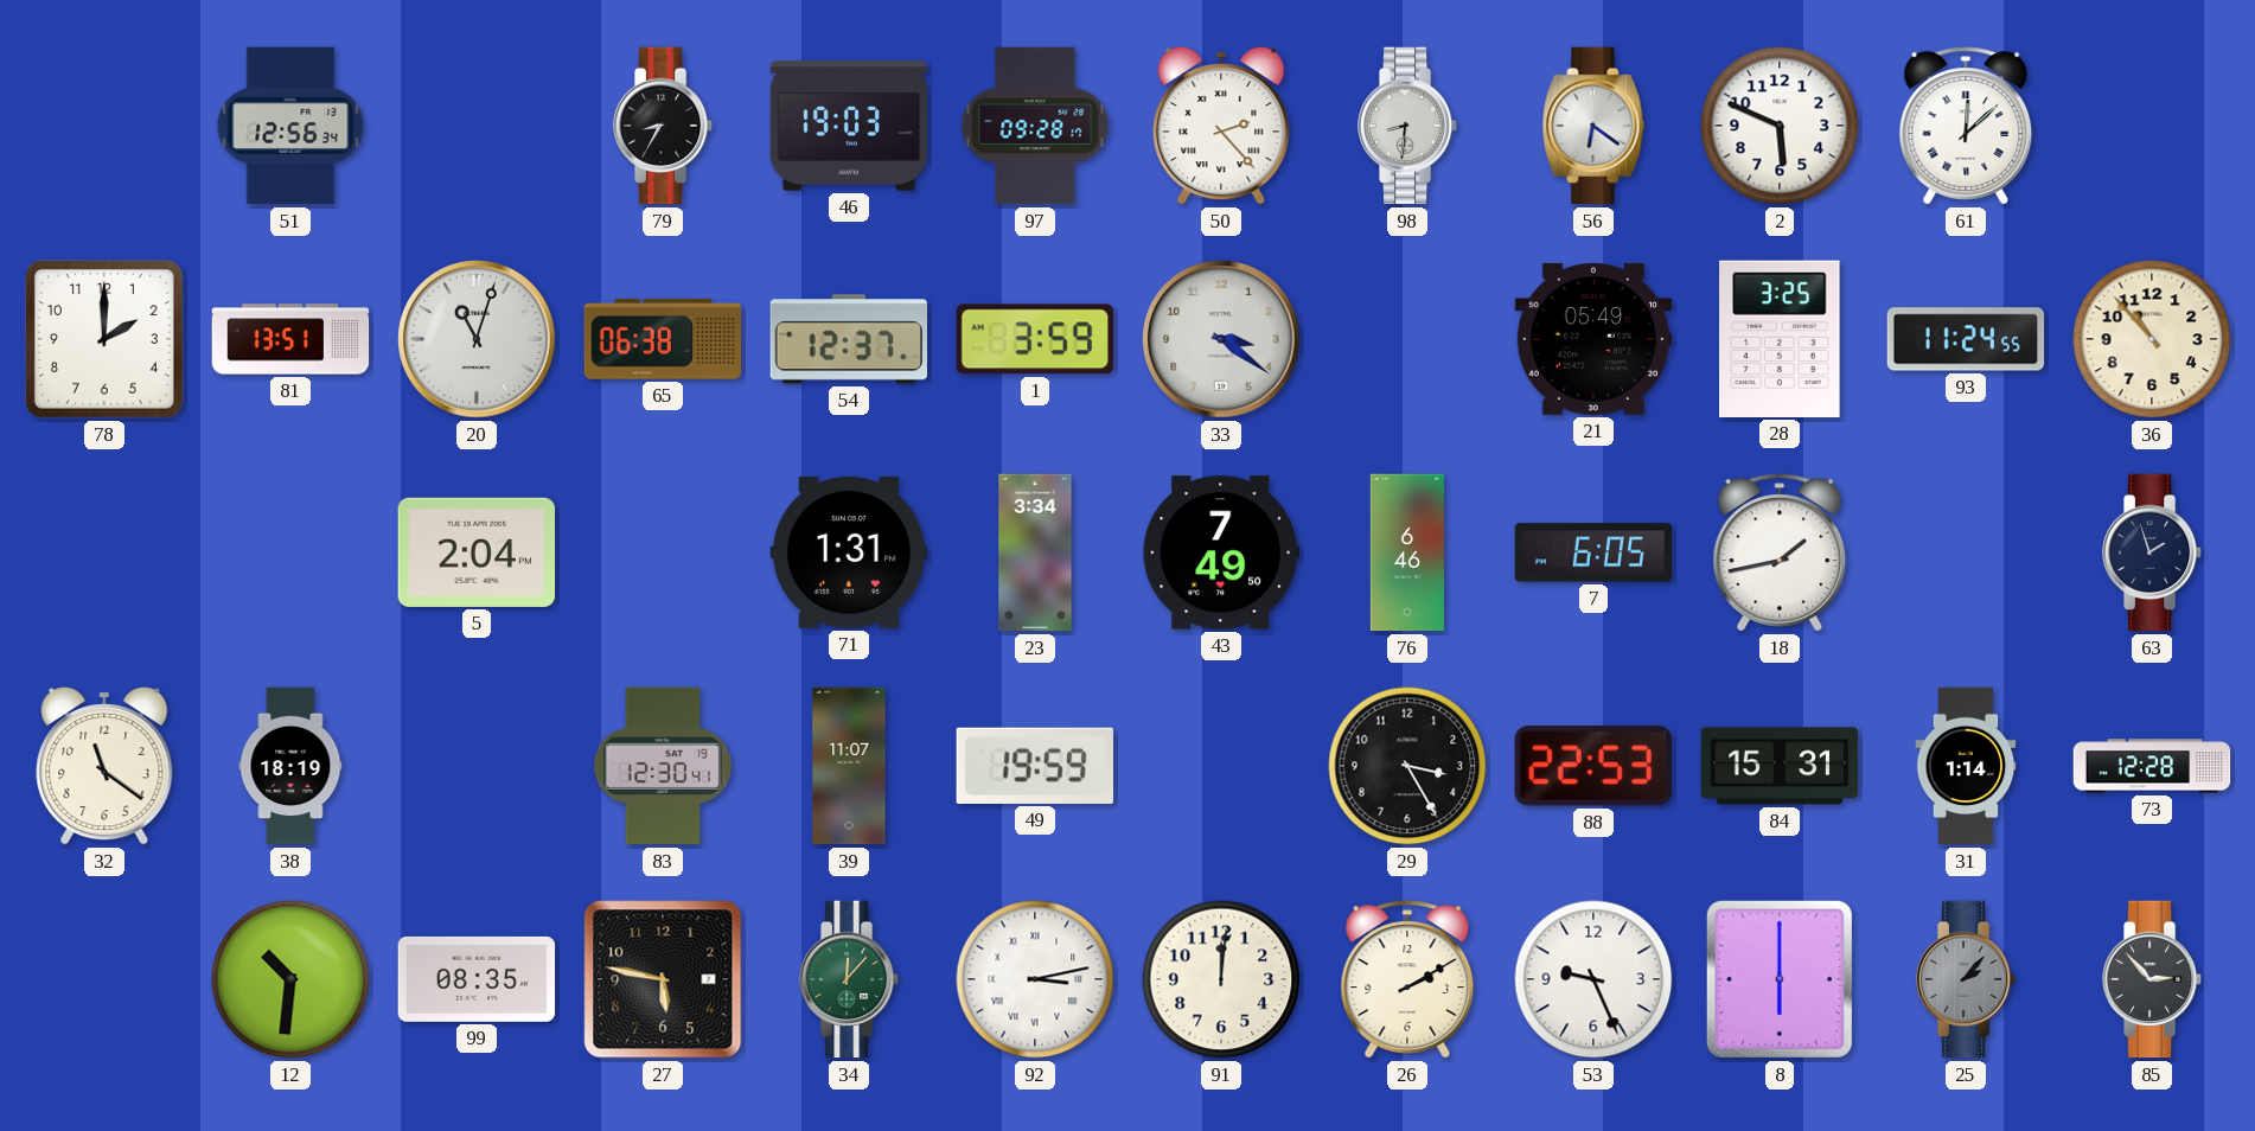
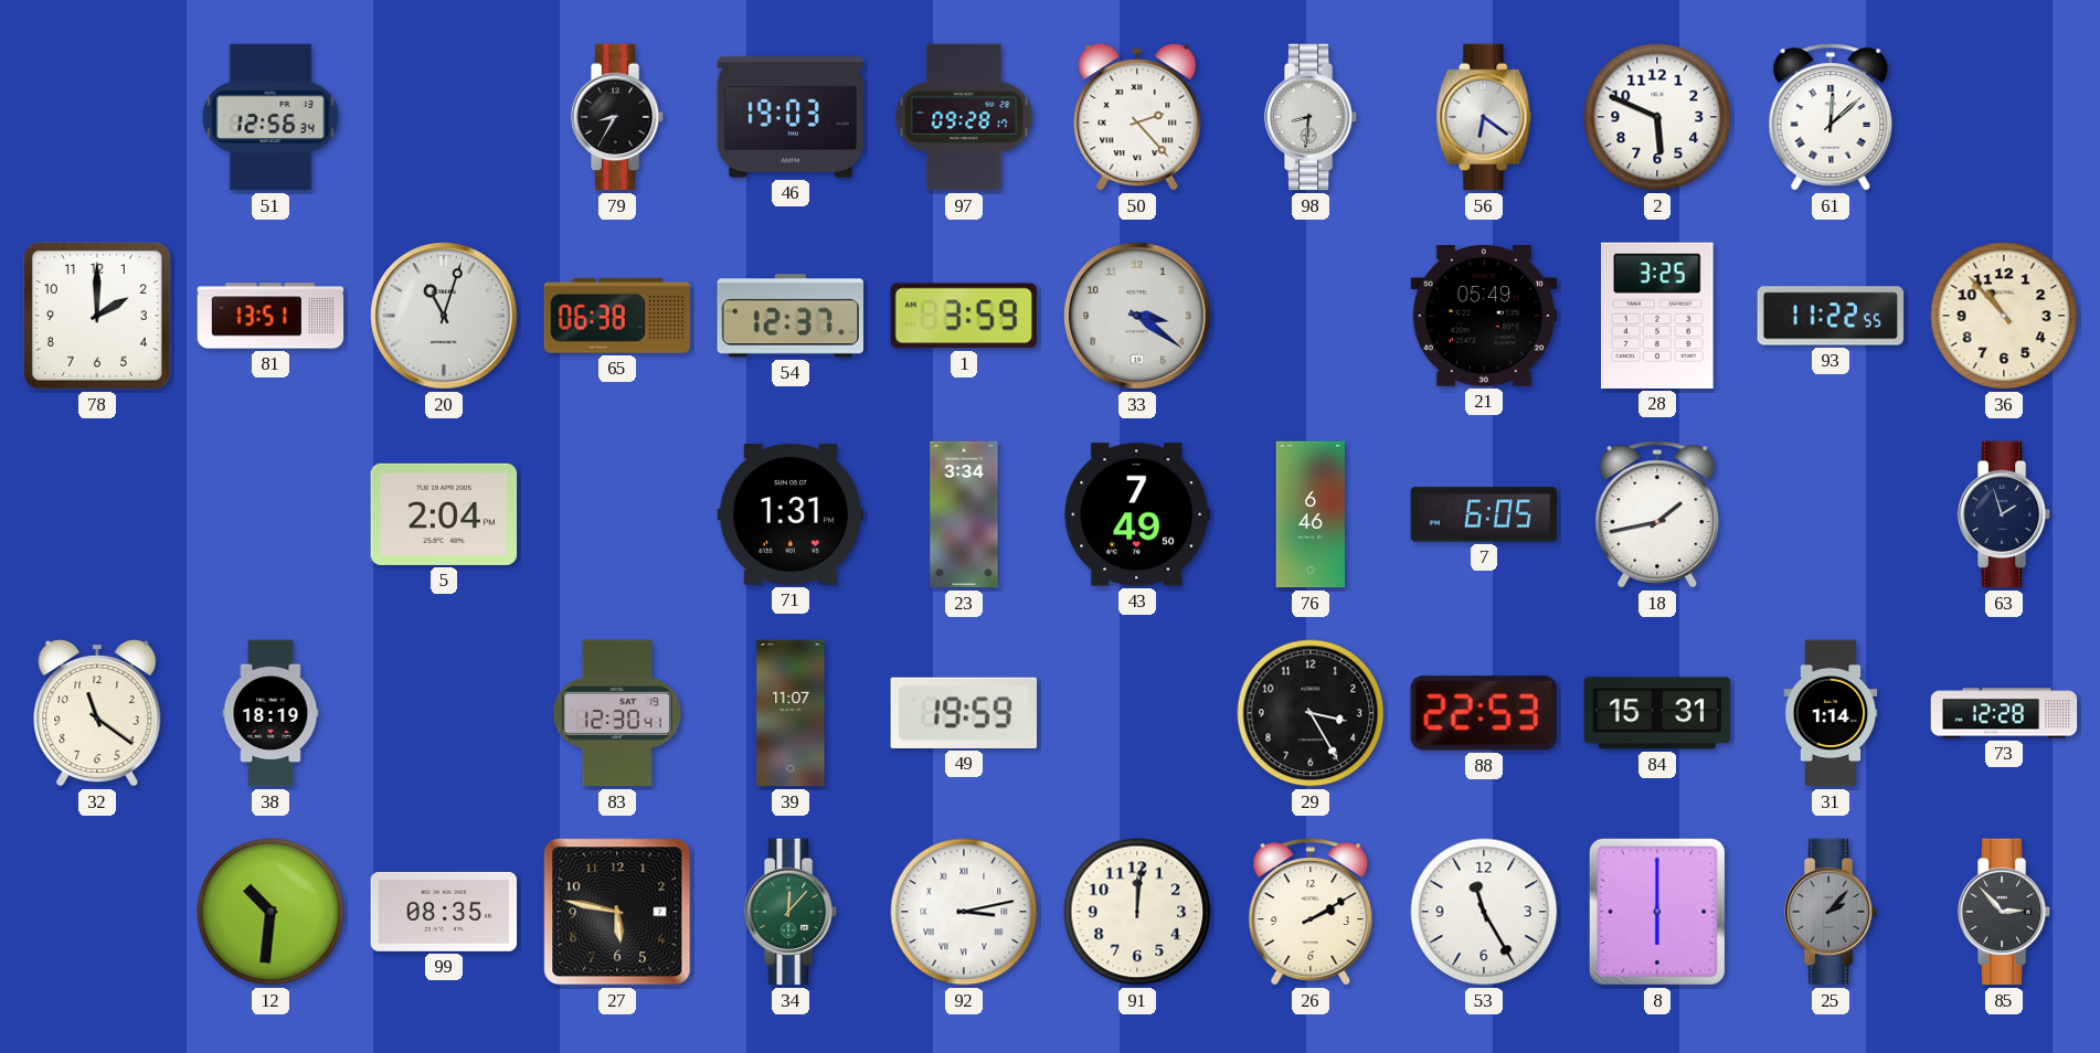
93: 11:24 -> 11:22 (1831, 316)
53: 9:26 -> 11:25 (1484, 912)
